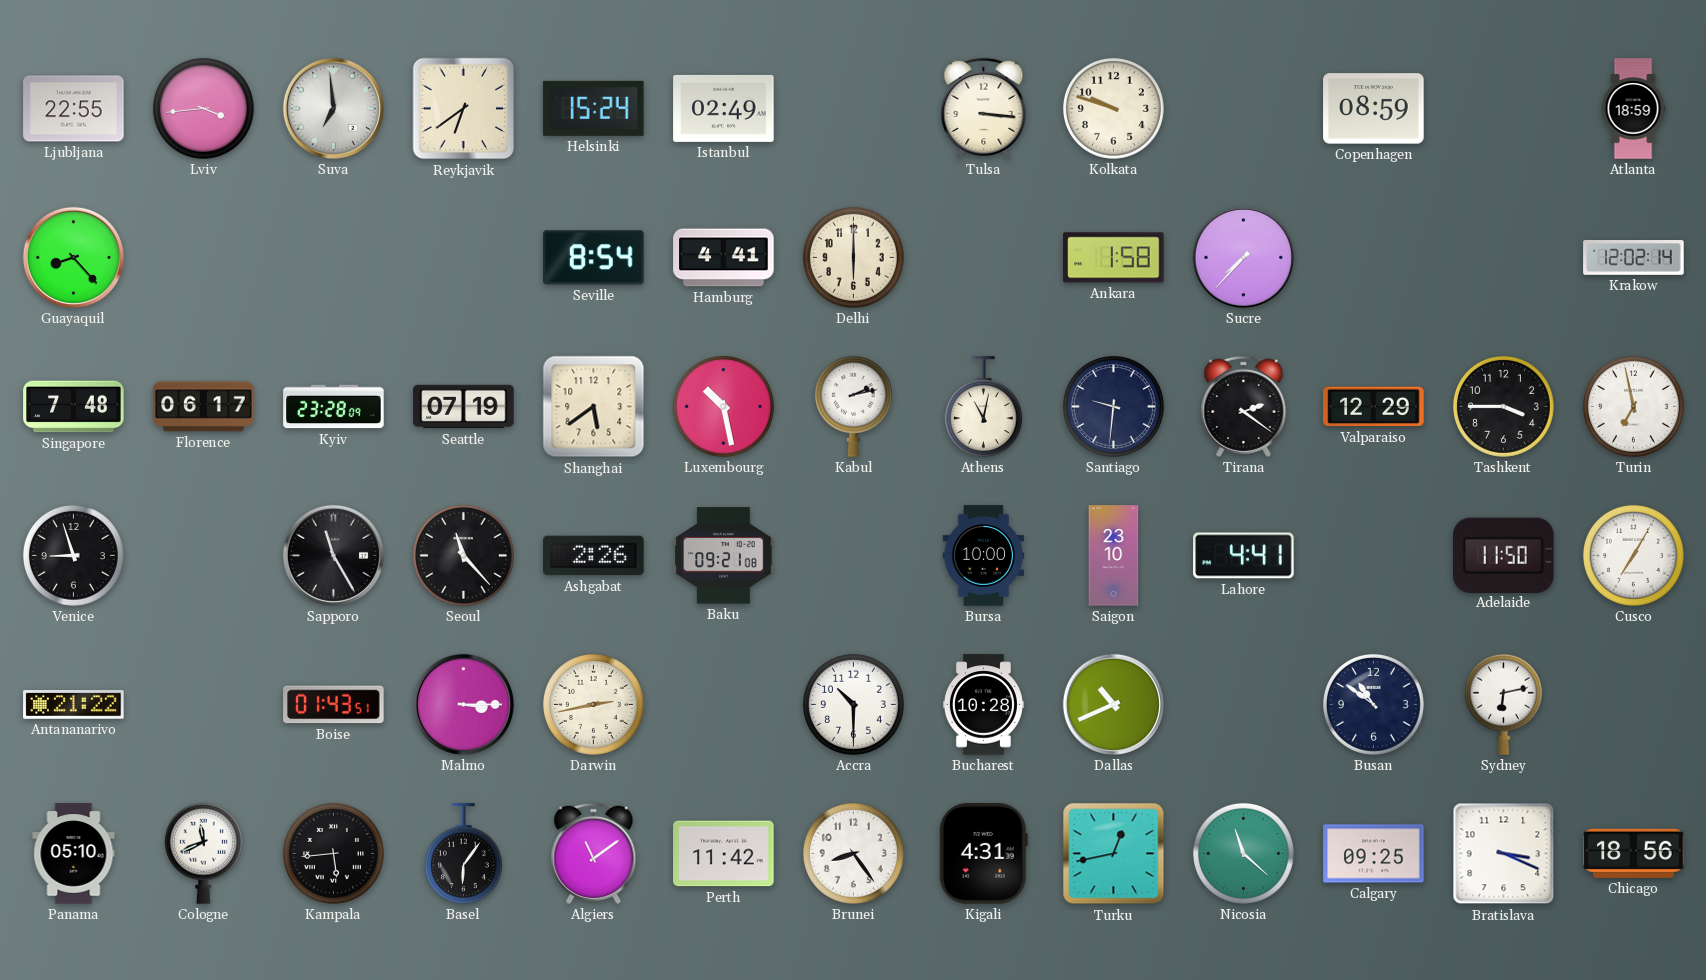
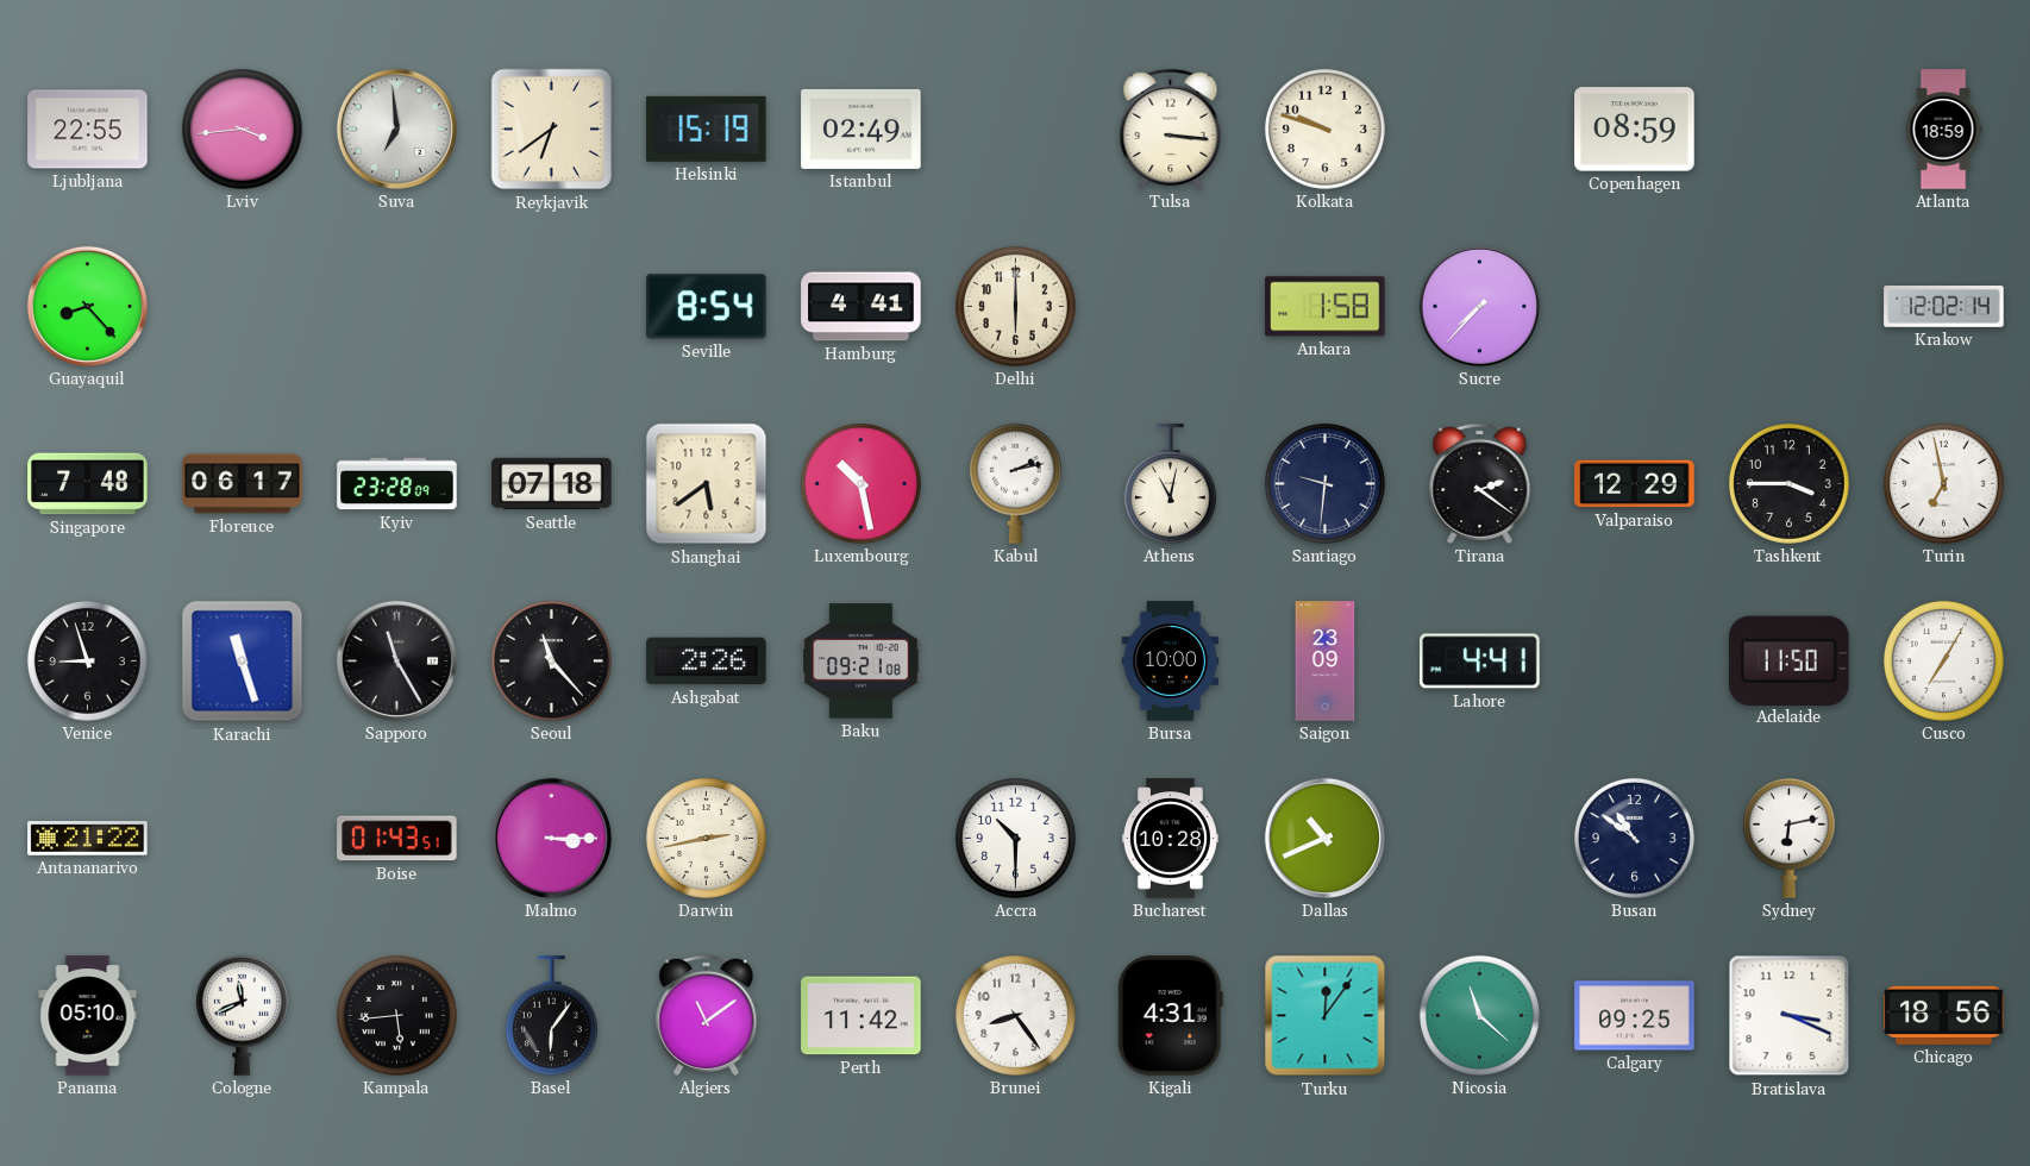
Helsinki: 15:24 -> 15:19 (707, 128)
Seattle: 07:19 -> 07:18 (552, 484)
Karachi: none -> 11:27 (243, 662)
Saigon: 23:10 -> 23:09 (1326, 662)
Turku: 12:43 -> 12:06 (1326, 1016)
